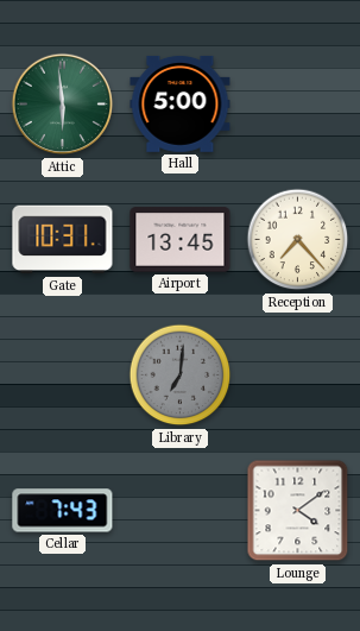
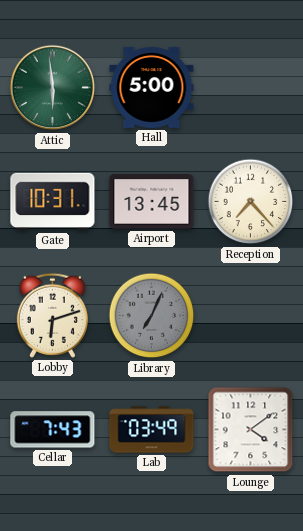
Lobby: none -> 6:12 (52, 315)
Library: 7:01 -> 7:04 (152, 316)
Lab: none -> 03:49 (152, 430)
